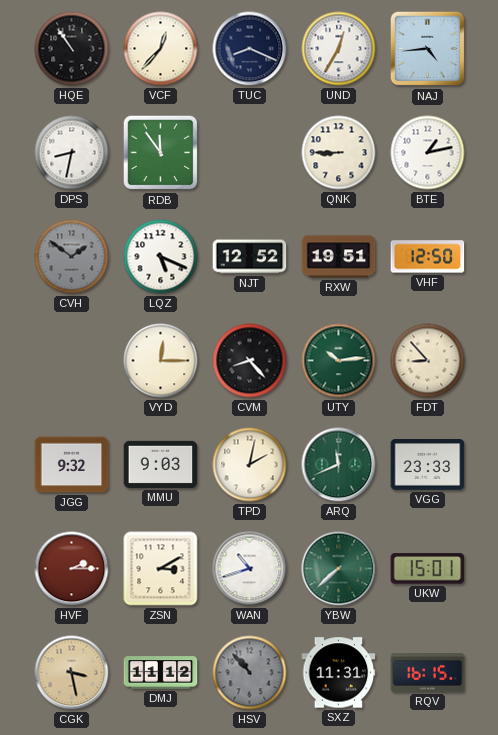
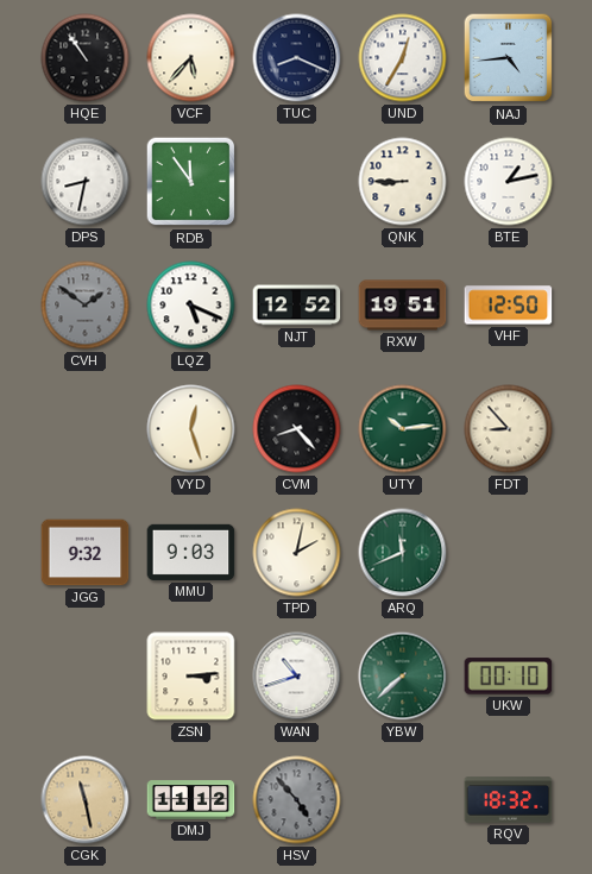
VCF: 12:37 -> 5:37 (191, 58)
VYD: 12:15 -> 12:27 (191, 429)
VGG: 23:33 -> none (428, 465)
HVF: 2:15 -> none (72, 569)
ZSN: 3:10 -> 3:14 (191, 677)
UKW: 15:01 -> 00:10 (509, 677)
CGK: 3:28 -> 11:28 (86, 800)
HSV: 10:53 -> 4:53 (297, 800)
SXZ: 11:31 -> none (339, 673)
RQV: 16:15 -> 18:32 (509, 800)
